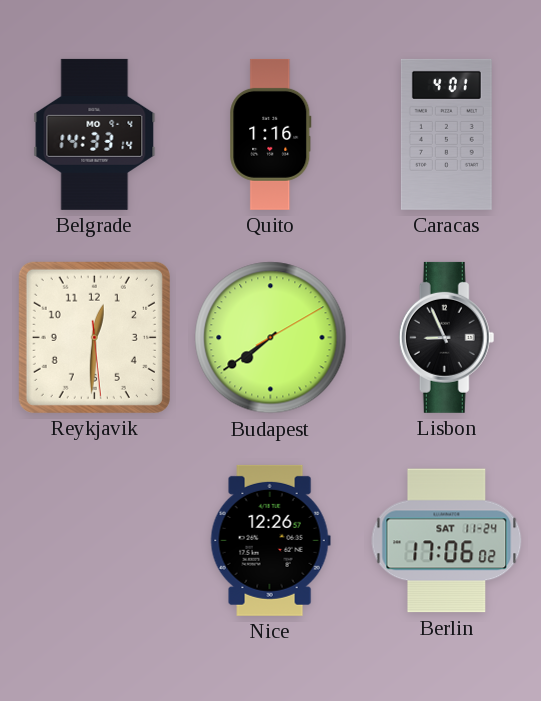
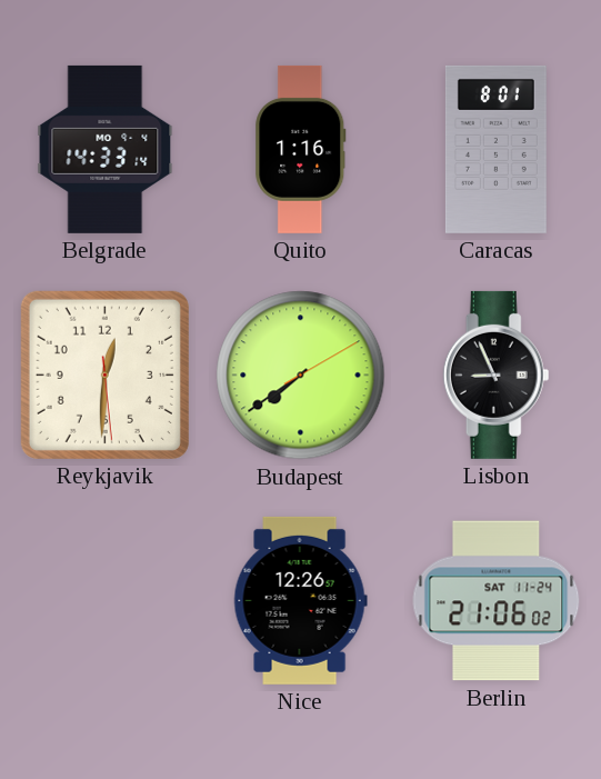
Caracas: 4:01 -> 8:01 (495, 149)
Berlin: 17:06 -> 21:06 (497, 601)
